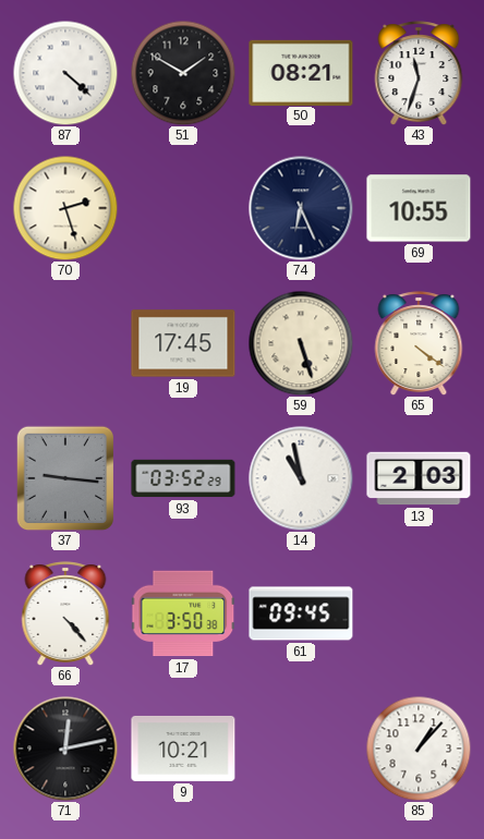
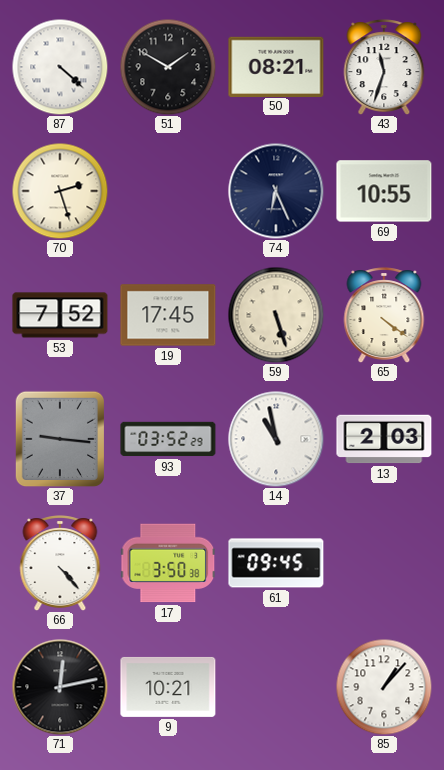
53: none -> 7:52 (60, 315)
